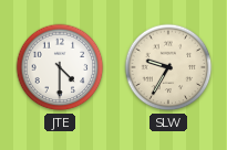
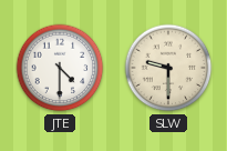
SLW: 9:35 -> 9:30 (168, 68)
